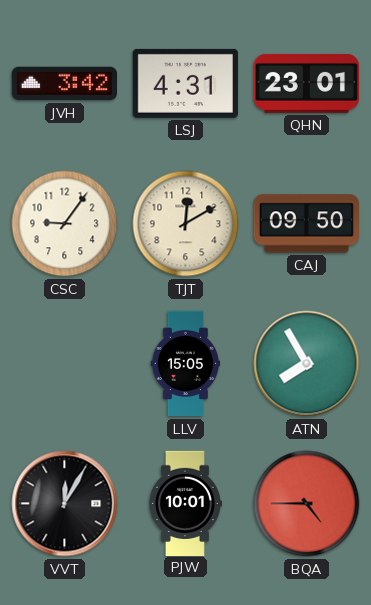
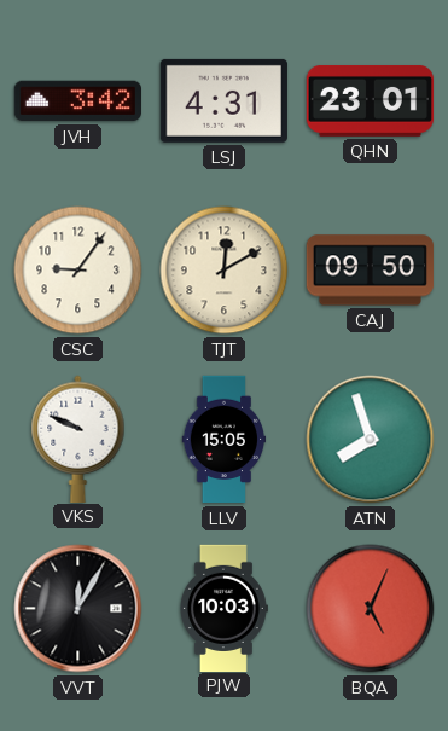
VKS: none -> 9:49 (78, 439)
ATN: 7:55 -> 7:57 (371, 440)
PJW: 10:01 -> 10:03 (223, 608)
BQA: 4:45 -> 5:04 (371, 609)
